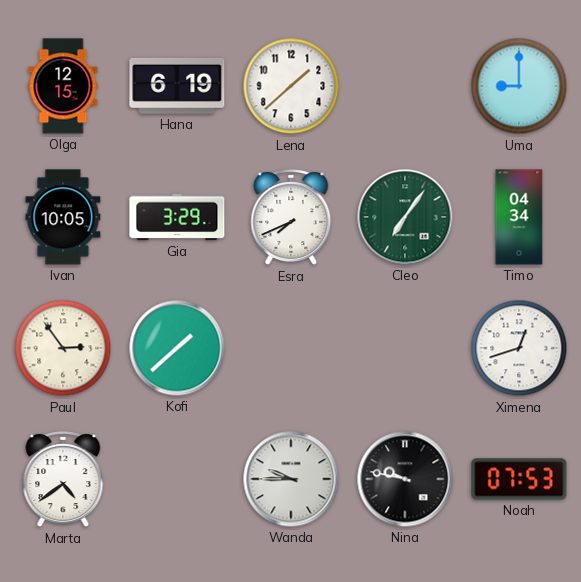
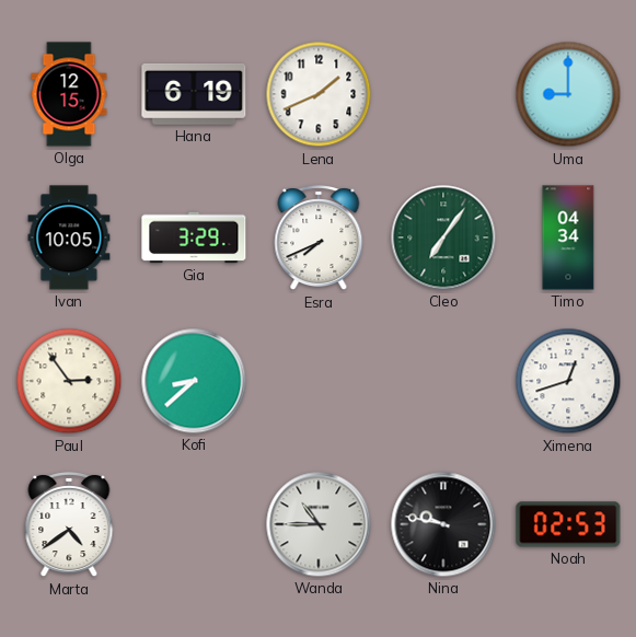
Lena: 1:38 -> 1:41 (319, 94)
Kofi: 1:38 -> 8:38 (194, 381)
Wanda: 9:45 -> 10:45 (319, 524)
Noah: 07:53 -> 02:53 (568, 524)
